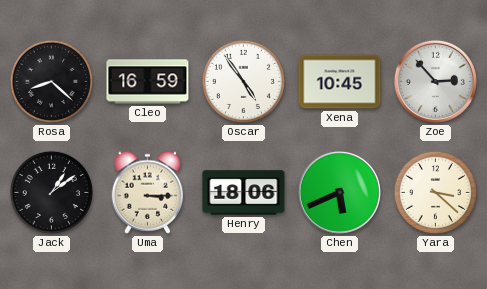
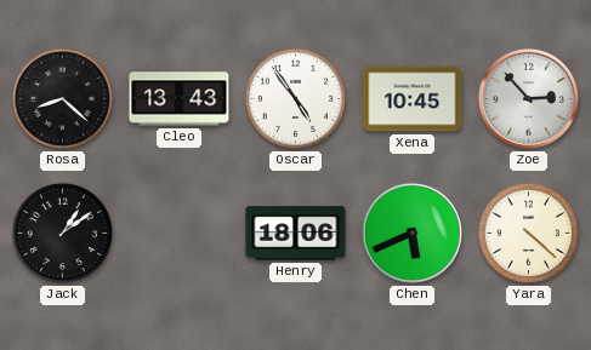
Cleo: 16:59 -> 13:43 (180, 99)
Uma: 3:15 -> none (148, 192)
Yara: 3:22 -> 4:22 (528, 233)
